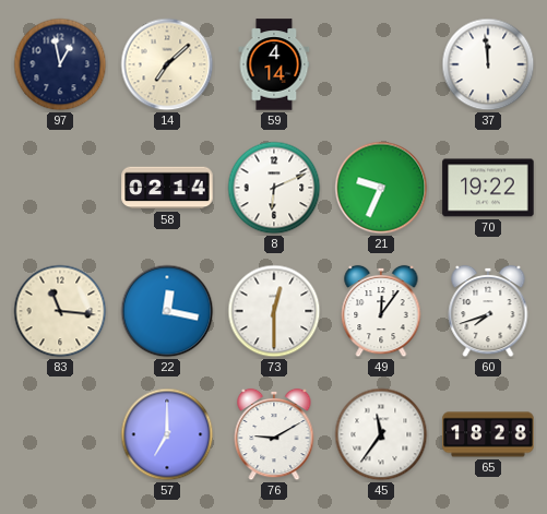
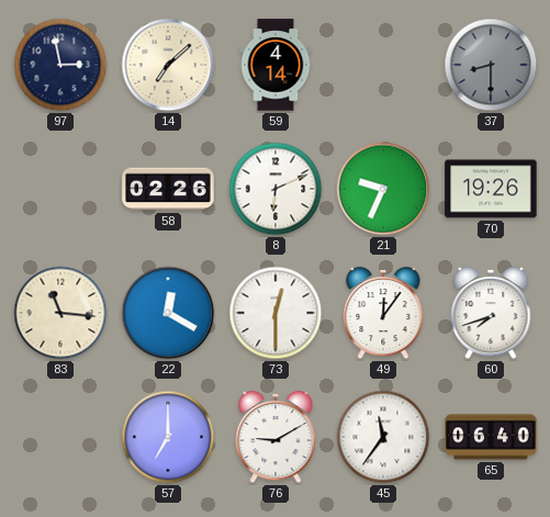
97: 12:58 -> 2:58 (60, 65)
37: 11:59 -> 8:30 (491, 65)
37 dial: white -> grey (491, 65)
58: 02:14 -> 02:26 (168, 189)
70: 19:22 -> 19:26 (491, 189)
22: 12:17 -> 12:20 (168, 313)
65: 18:28 -> 06:40 (491, 437)
